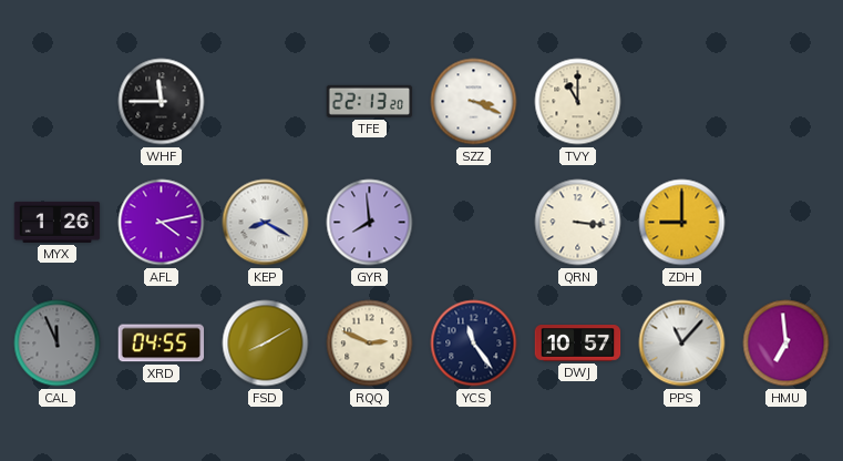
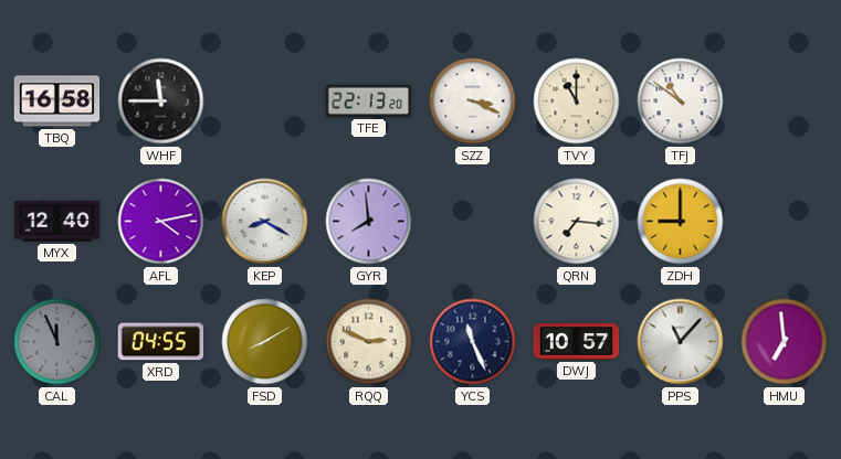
TBQ: none -> 16:58 (57, 102)
TFJ: none -> 10:51 (681, 102)
MYX: 1:26 -> 12:40 (57, 221)
QRN: 3:16 -> 7:16 (577, 222)
YCS: 11:24 -> 11:26 (473, 342)
